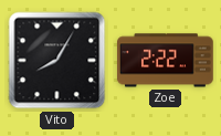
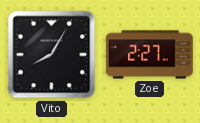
Zoe: 2:22 -> 2:27 (150, 55)
